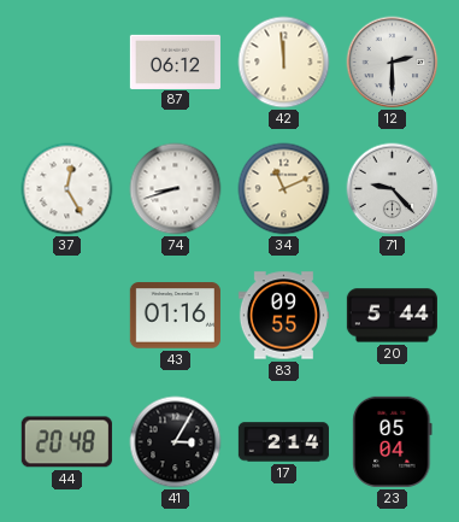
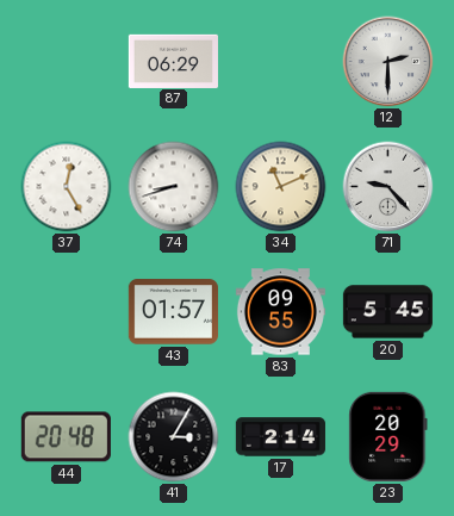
87: 06:12 -> 06:29 (173, 61)
42: 11:59 -> none (284, 63)
43: 01:16 -> 01:57 (173, 312)
20: 5:44 -> 5:45 (387, 312)
23: 05:04 -> 20:29 (388, 436)
